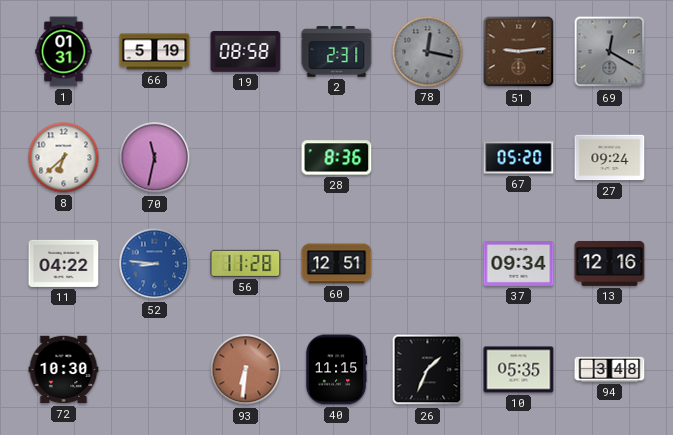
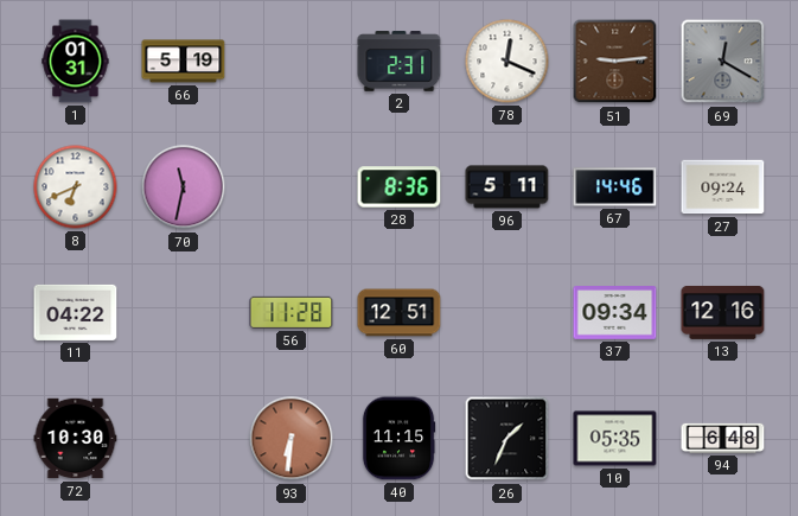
19: 08:58 -> none (246, 52)
78: 12:17 -> 12:19 (507, 62)
78 dial: grey -> white (507, 62)
8: 6:38 -> 6:41 (76, 187)
96: none -> 5:11 (507, 187)
67: 05:20 -> 14:46 (615, 187)
52: 8:46 -> none (155, 264)
94: 3:48 -> 6:48 (723, 438)
